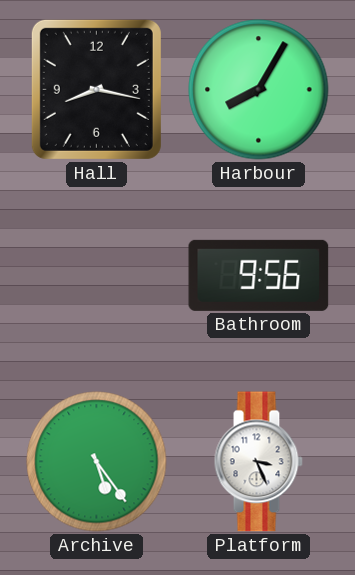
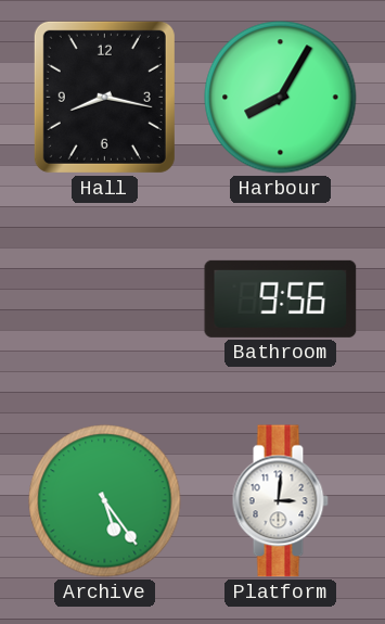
Platform: 3:26 -> 3:01 (280, 501)
